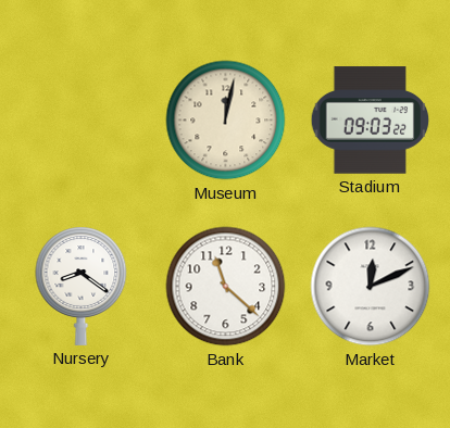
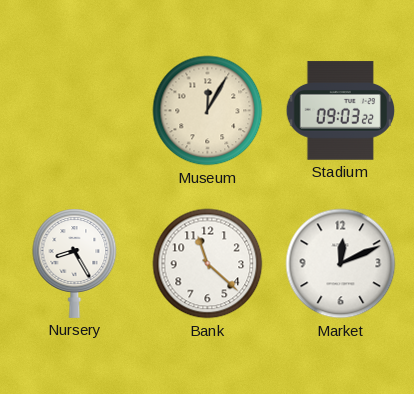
Museum: 12:02 -> 12:05 (208, 111)
Nursery: 8:21 -> 8:25 (75, 263)
